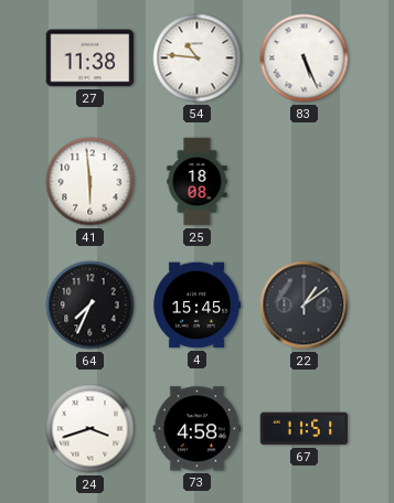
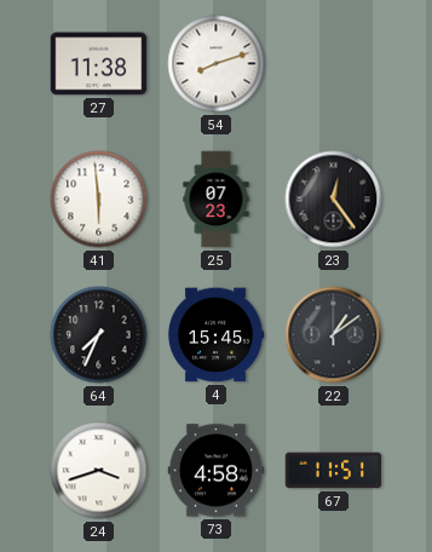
54: 10:46 -> 8:12 (217, 64)
83: 5:26 -> none (305, 58)
25: 18:08 -> 07:23 (217, 200)
23: none -> 12:24 (334, 200)
